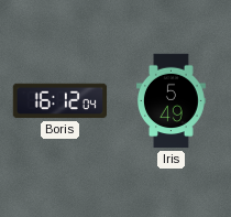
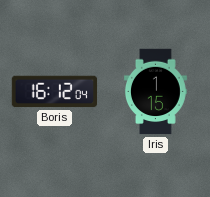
Iris: 5:49 -> 1:15 (155, 92)
